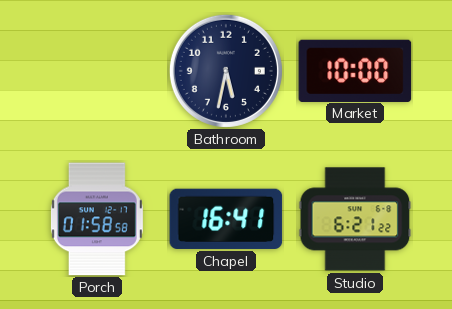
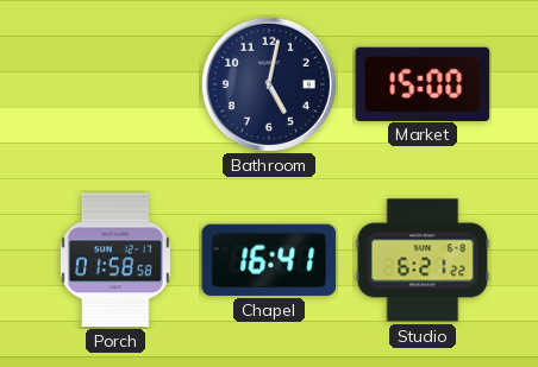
Bathroom: 5:32 -> 5:02 (269, 84)
Market: 10:00 -> 15:00 (423, 83)
